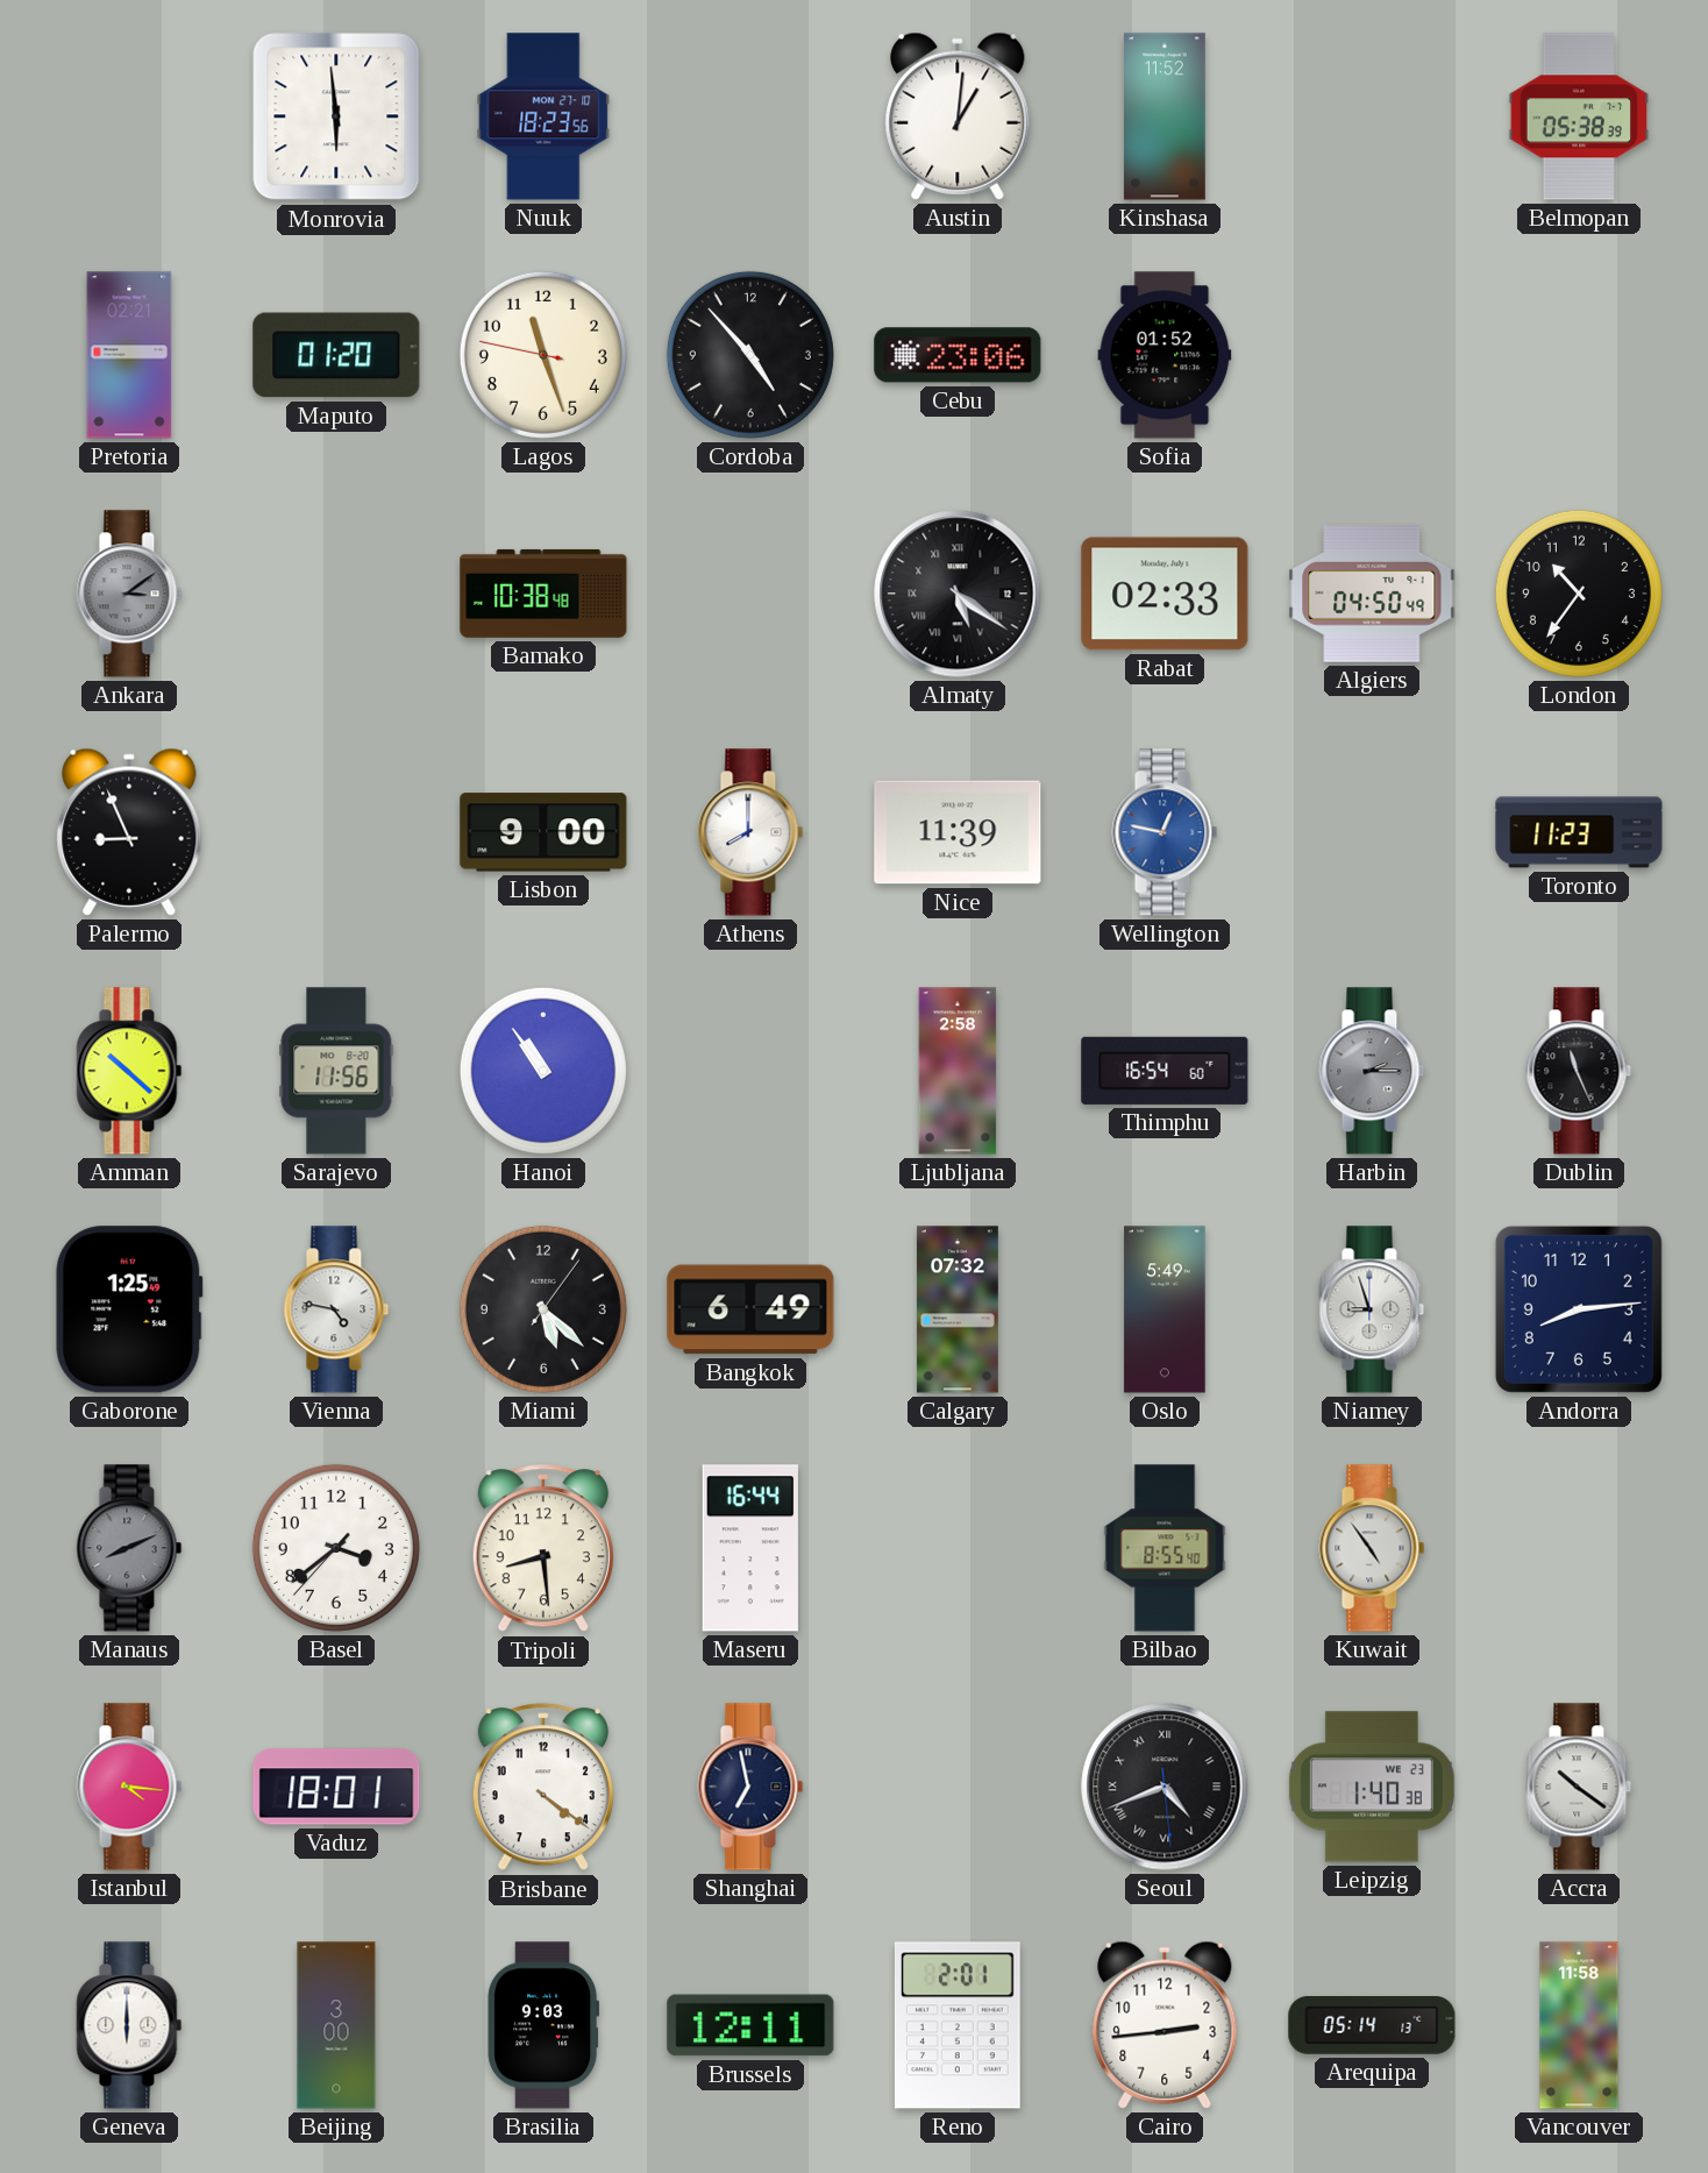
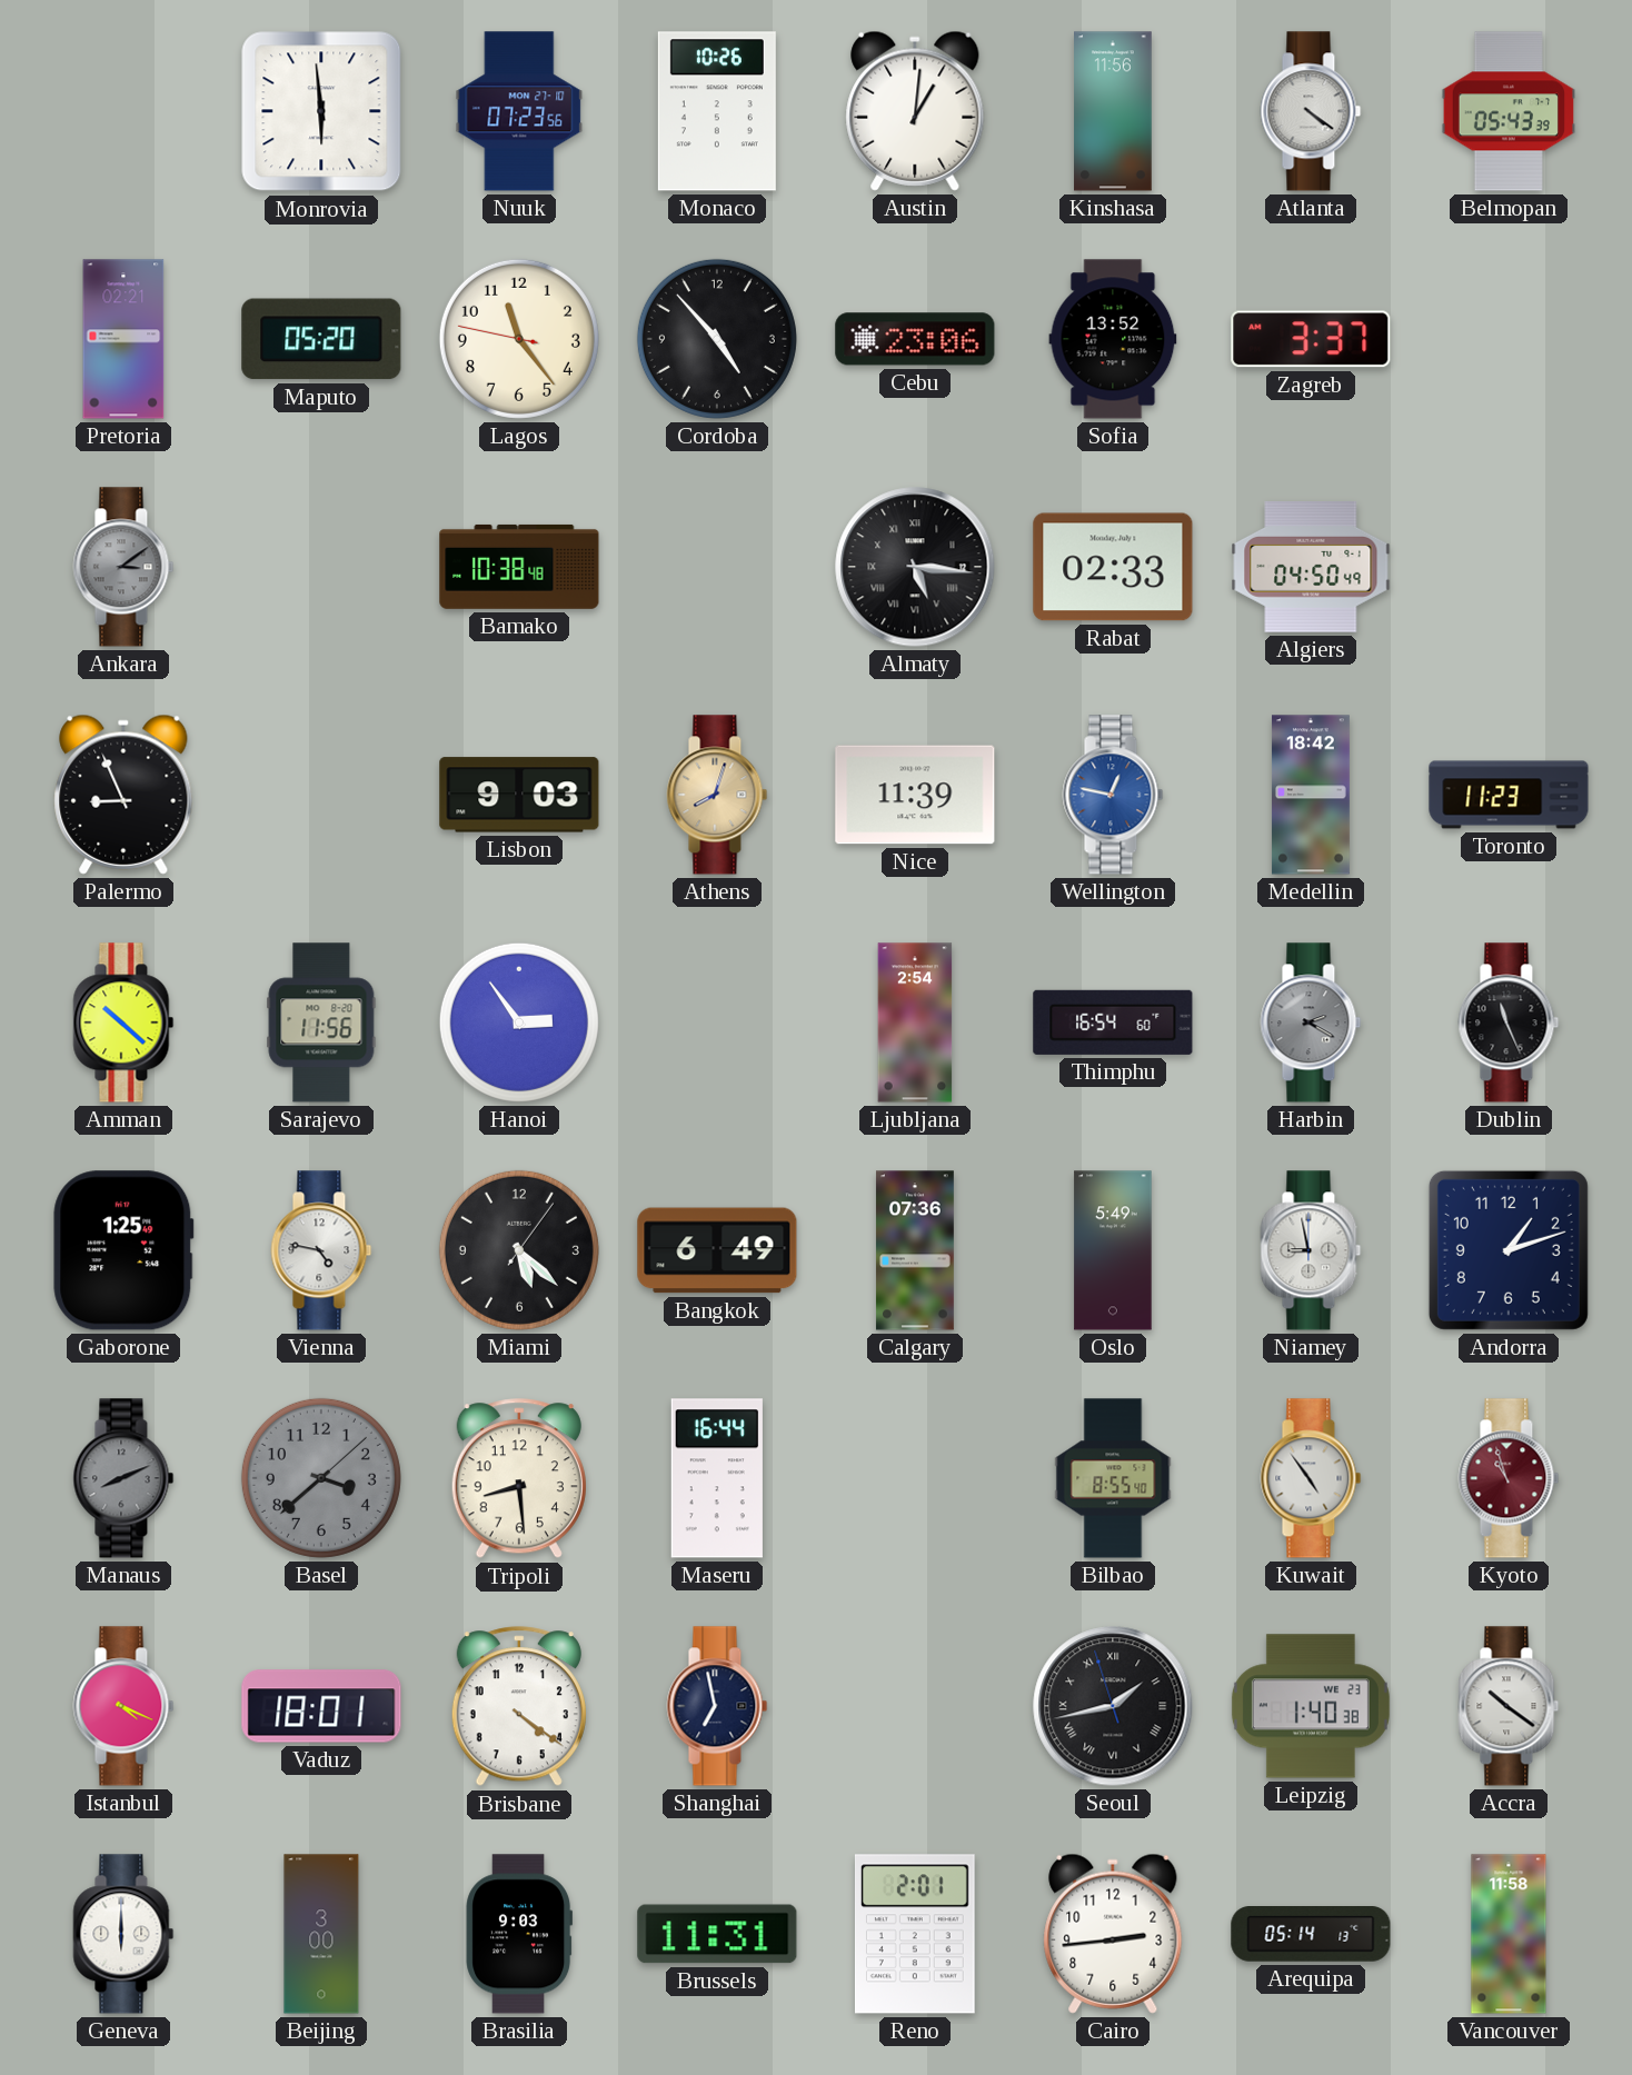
Nuuk: 18:23 -> 07:23 (519, 111)
Monaco: none -> 10:26 (717, 111)
Kinshasa: 11:52 -> 11:56 (1113, 111)
Atlanta: none -> 4:21 (1311, 111)
Belmopan: 05:38 -> 05:43 (1509, 111)
Maputo: 01:20 -> 05:20 (321, 339)
Lagos: 11:26 -> 11:23 (519, 339)
Sofia: 01:52 -> 13:52 (1113, 339)
Zagreb: none -> 3:37 (1311, 339)
Almaty: 5:21 -> 5:16 (915, 567)
London: 10:36 -> none (1579, 594)
Lisbon: 9:00 -> 9:03 (519, 795)
Athens: 8:00 -> 8:03 (717, 795)
Athens dial: white -> champagne (717, 795)
Medellin: none -> 18:42 (1311, 795)
Hanoi: 10:54 -> 2:54 (519, 1022)
Ljubljana: 2:58 -> 2:54 (915, 1022)
Harbin: 2:15 -> 2:20 (1311, 1022)
Calgary: 07:32 -> 07:36 (915, 1250)
Niamey: 8:57 -> 8:58 (1311, 1250)
Andorra: 8:14 -> 1:12 (1509, 1250)
Basel: 3:38:37 -> 3:38:08 (321, 1478)
Basel dial: white -> grey (321, 1478)
Kyoto: none -> 10:57 (1509, 1478)
Istanbul: 4:16 -> 4:19 (123, 1706)
Seoul: 4:41 -> 1:42 (1113, 1706)
Brussels: 12:11 -> 11:31 (717, 1934)
